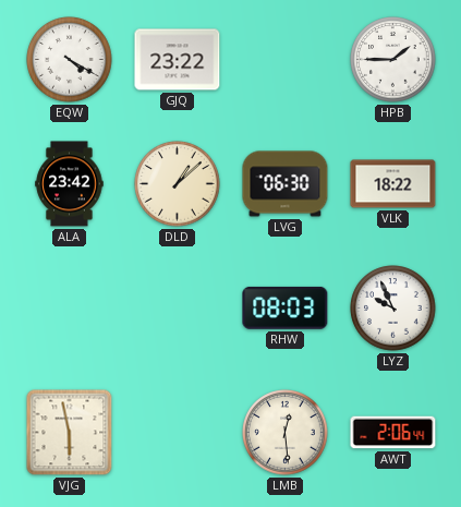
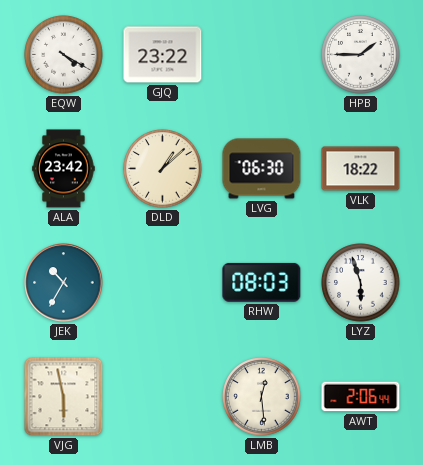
JEK: none -> 10:35 (64, 283)
LYZ: 9:56 -> 5:57 (361, 283)
